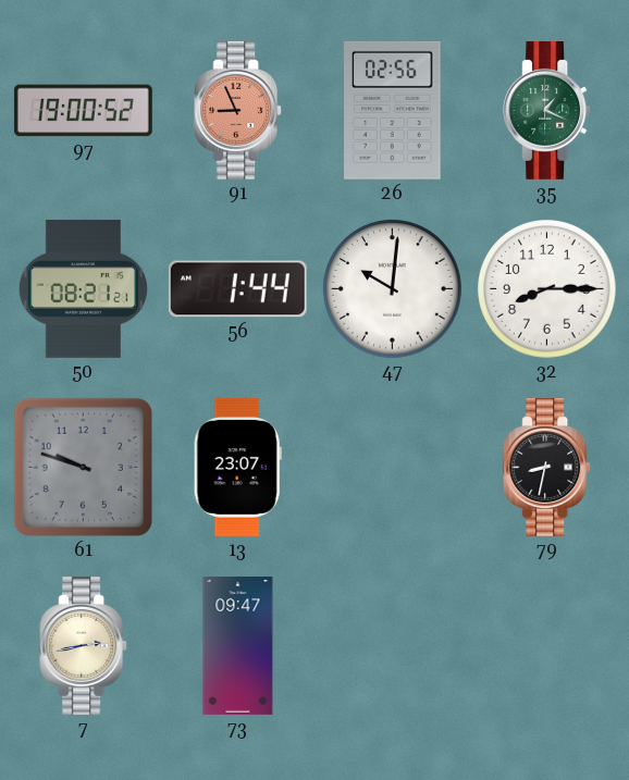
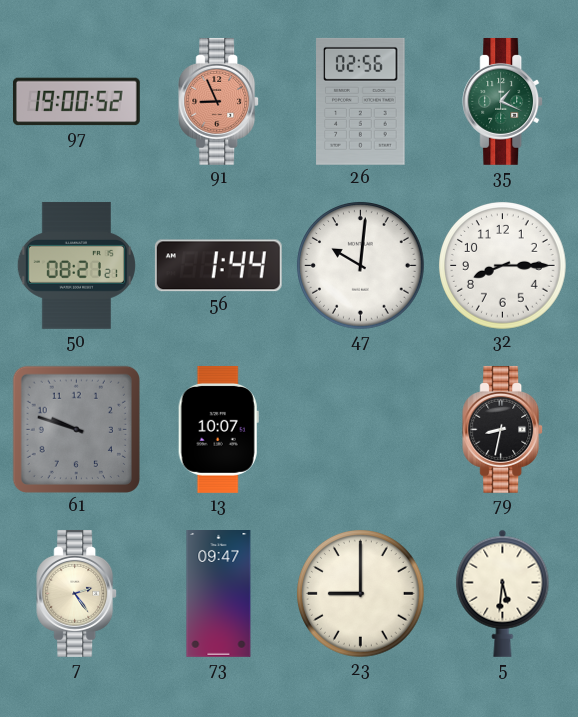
13: 23:07 -> 10:07 (218, 429)
7: 2:43 -> 2:24 (77, 593)
23: none -> 9:00 (361, 594)
5: none -> 5:31 (503, 593)
